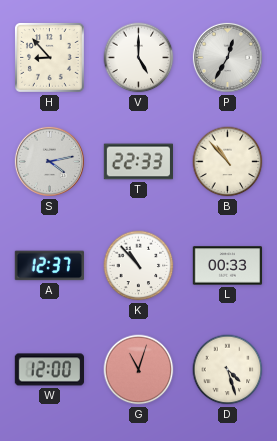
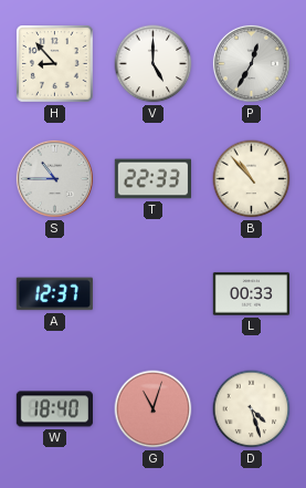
S: 4:13 -> 10:45 (54, 178)
K: 10:53 -> none (139, 266)
W: 12:00 -> 18:40 (54, 409)
